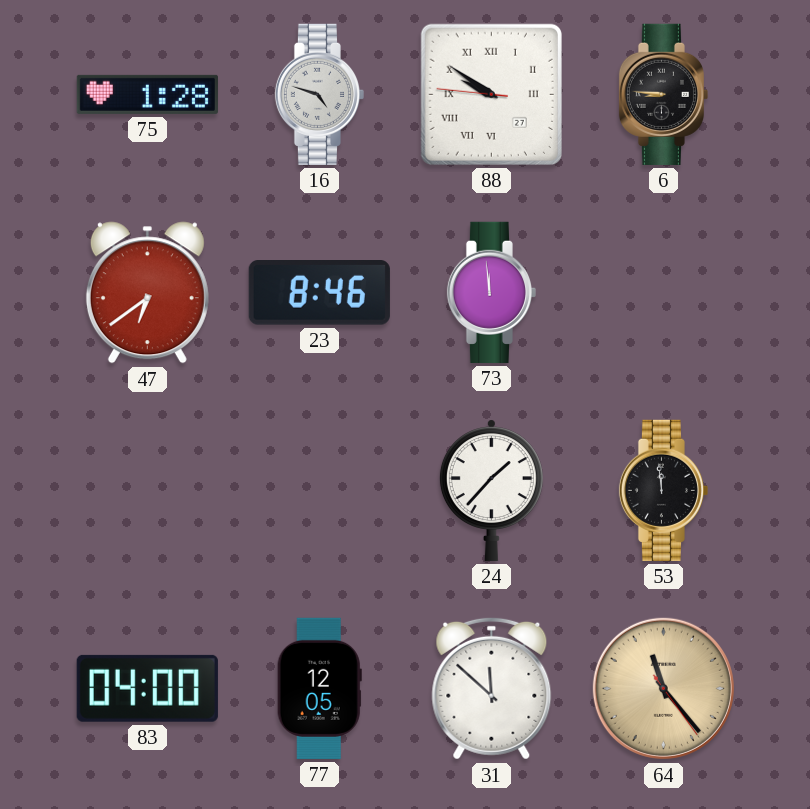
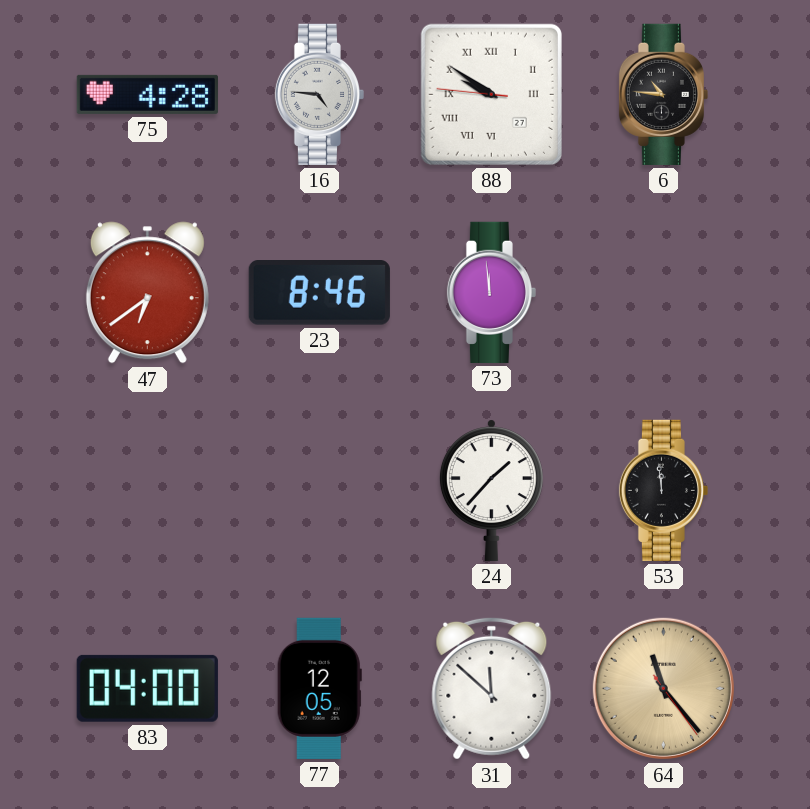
75: 1:28 -> 4:28 (147, 94)
16: 4:48 -> 4:46 (319, 94)
6: 8:46 -> 10:46 (663, 94)
